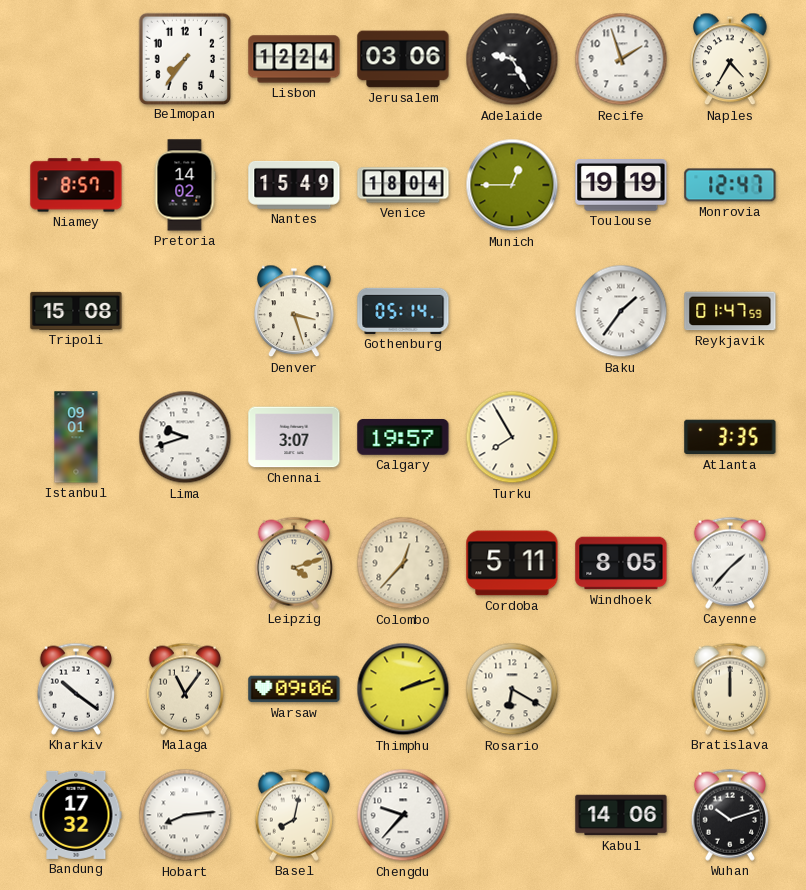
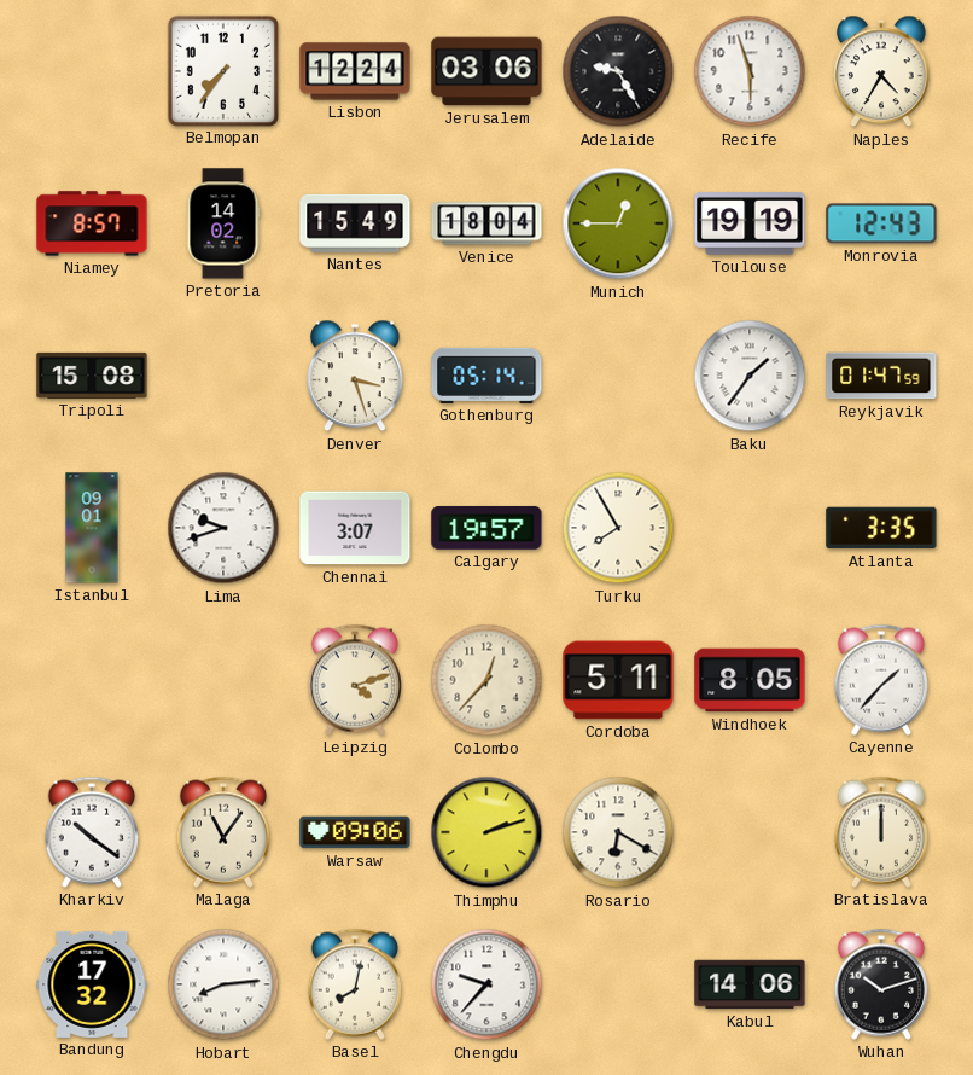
Recife: 1:57 -> 5:57 (750, 71)
Monrovia: 12:47 -> 12:43 (881, 223)
